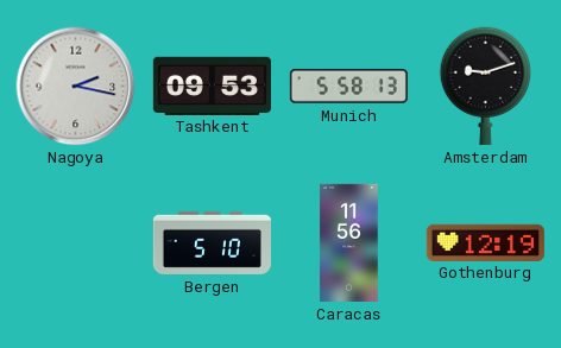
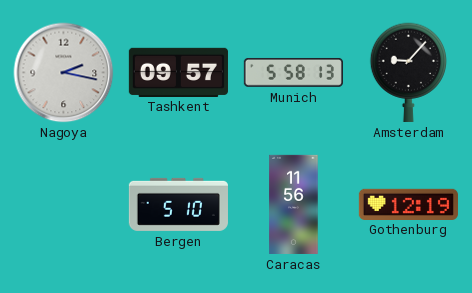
Tashkent: 09:53 -> 09:57 (178, 72)
Amsterdam: 9:12 -> 9:07 (408, 72)
